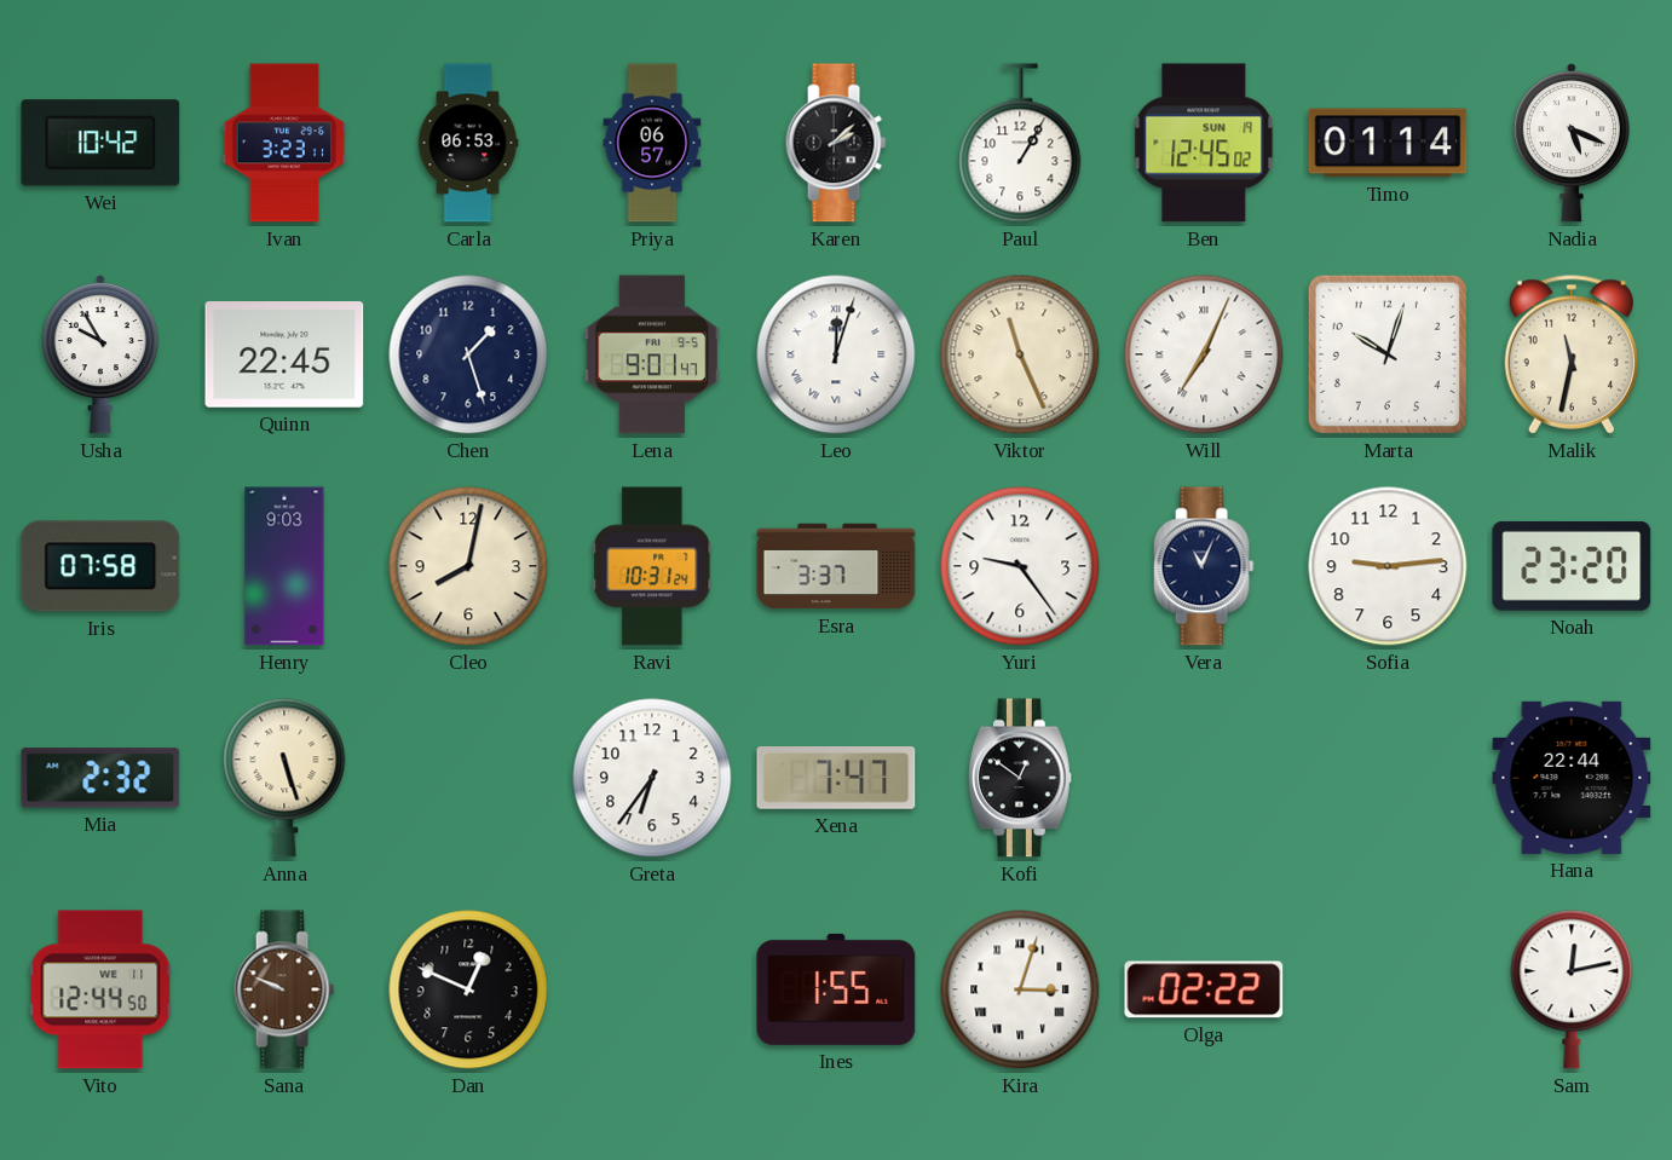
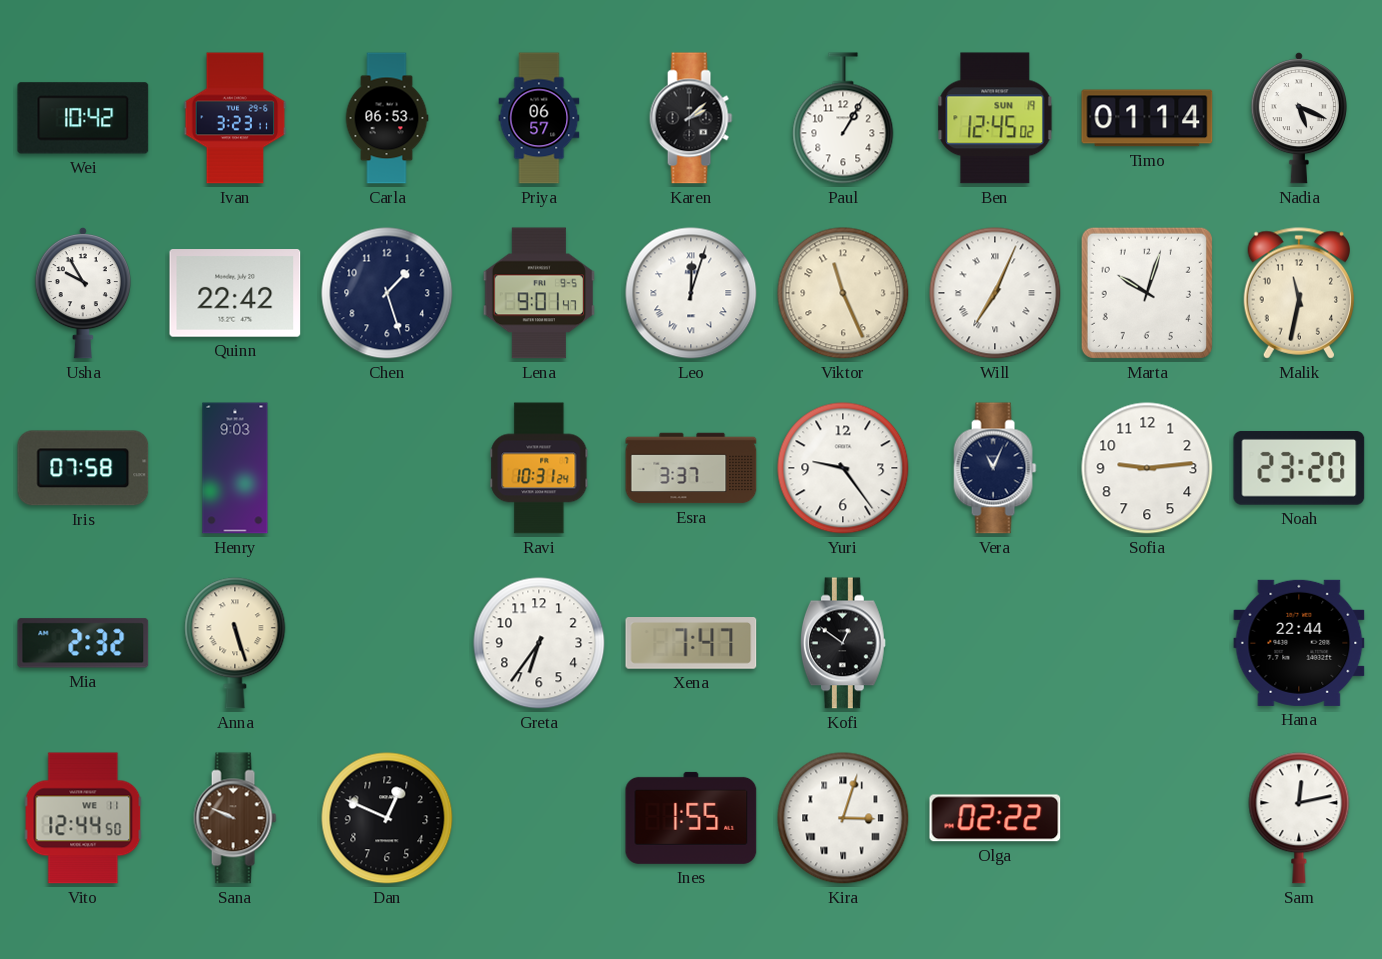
Quinn: 22:45 -> 22:42 (235, 293)
Cleo: 8:02 -> none (468, 566)
